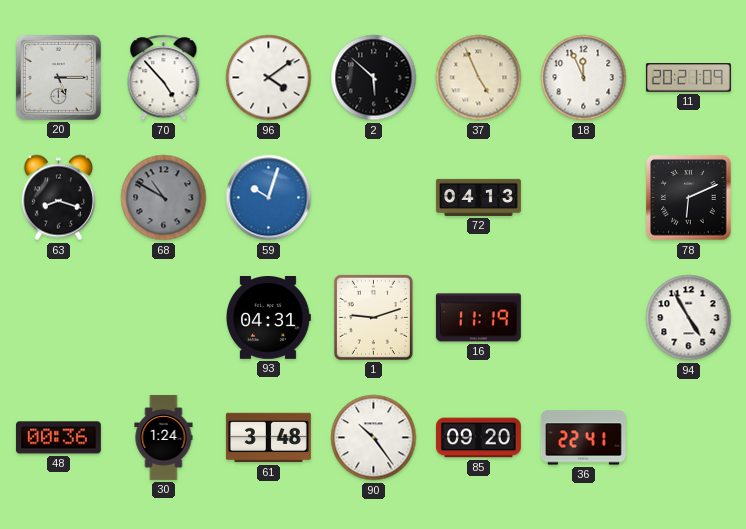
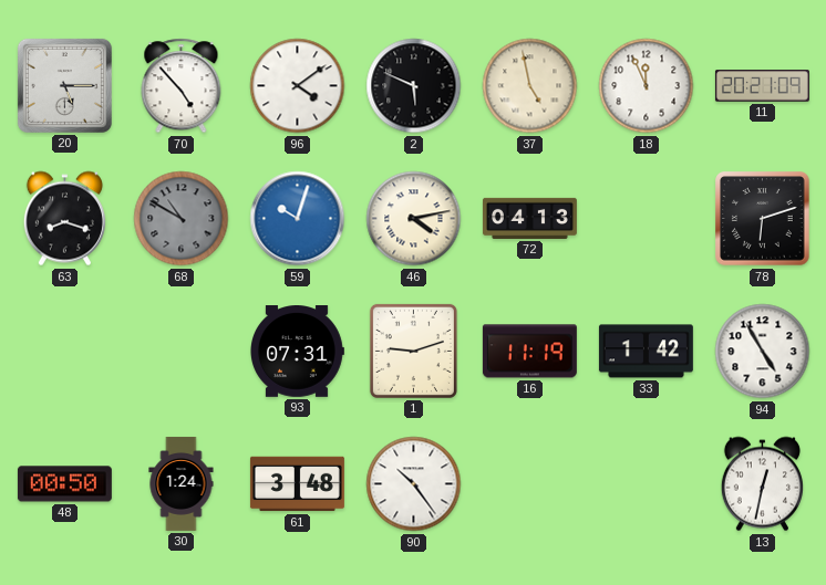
2: 5:52 -> 5:49 (414, 86)
37: 4:56 -> 4:58 (530, 86)
46: none -> 4:13 (414, 219)
78: 6:11 -> 6:12 (763, 219)
93: 04:31 -> 07:31 (298, 352)
33: none -> 1:42 (646, 352)
48: 00:36 -> 00:50 (64, 484)
85: 09:20 -> none (478, 438)
36: 22:41 -> none (583, 438)
13: none -> 12:32 (762, 484)
